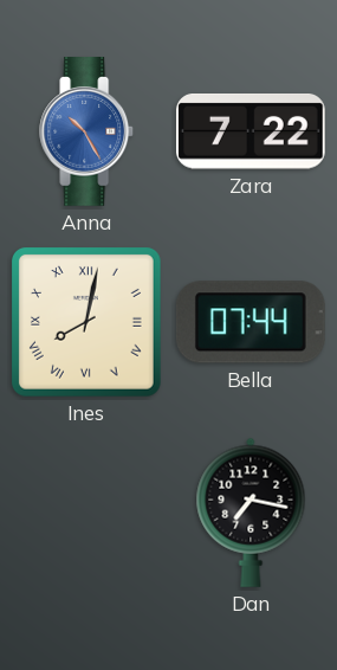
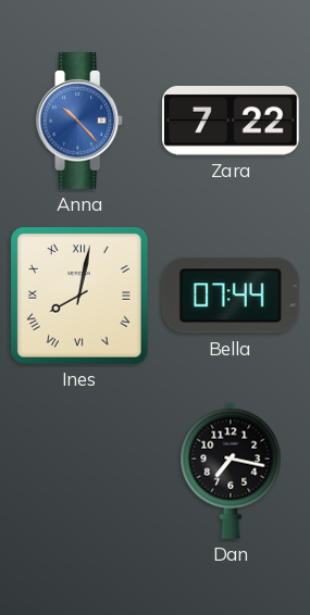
Anna: 10:25 -> 10:23 (80, 121)
